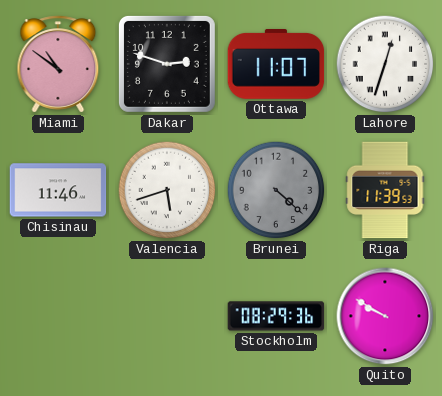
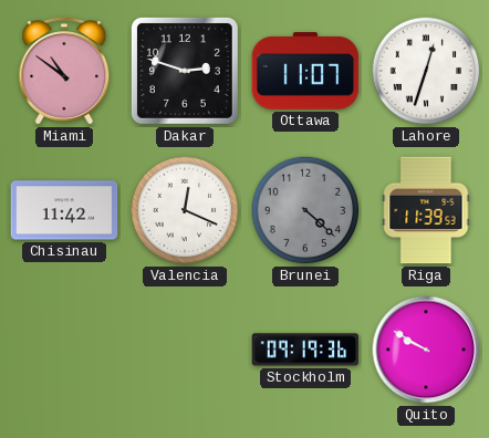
Chisinau: 11:46 -> 11:42 (64, 210)
Valencia: 5:42 -> 12:19 (185, 210)
Stockholm: 08:29 -> 09:19 (305, 350)
